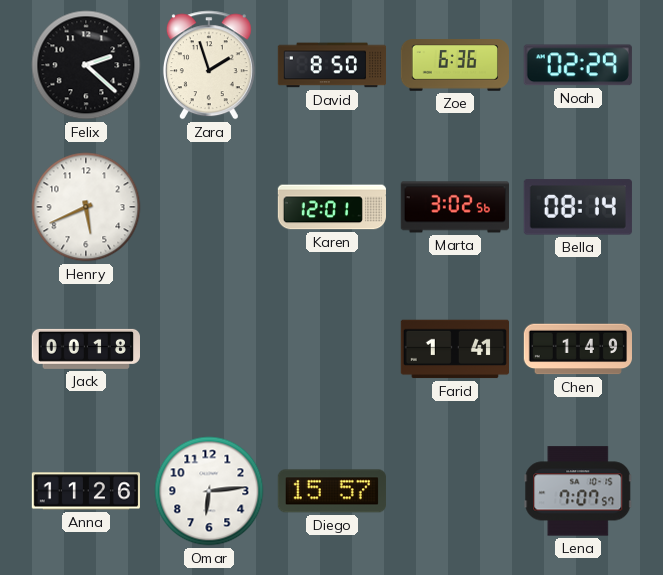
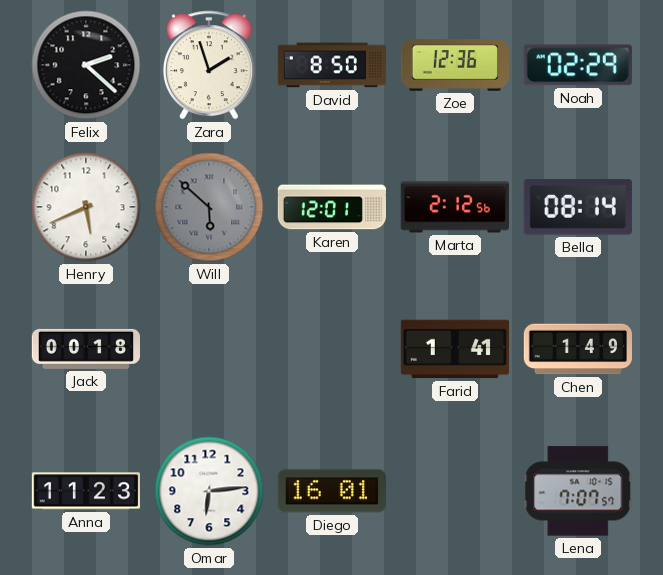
Zoe: 6:36 -> 12:36 (454, 65)
Will: none -> 5:52 (209, 207)
Marta: 3:02 -> 2:12 (455, 207)
Anna: 11:26 -> 11:23 (85, 491)
Diego: 15:57 -> 16:01 (332, 491)
